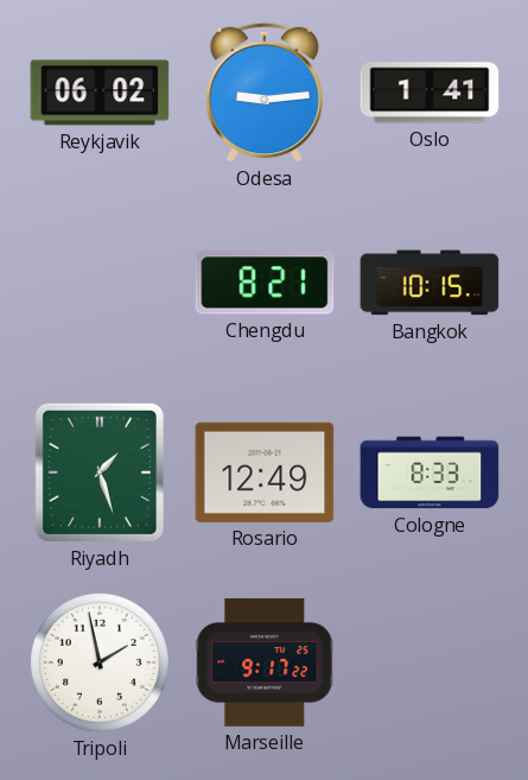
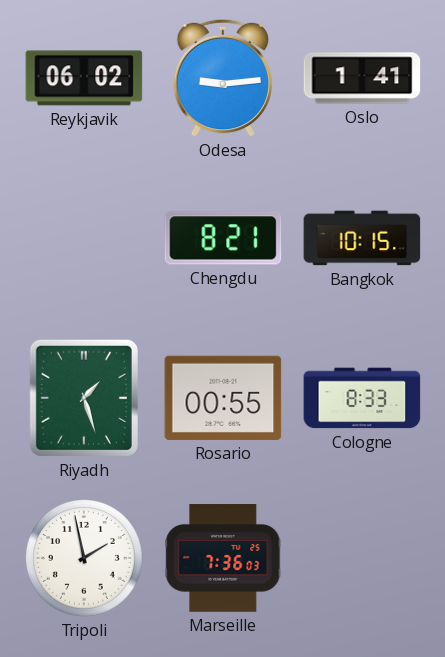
Rosario: 12:49 -> 00:55 (223, 398)
Marseille: 9:17 -> 7:36 (223, 558)
